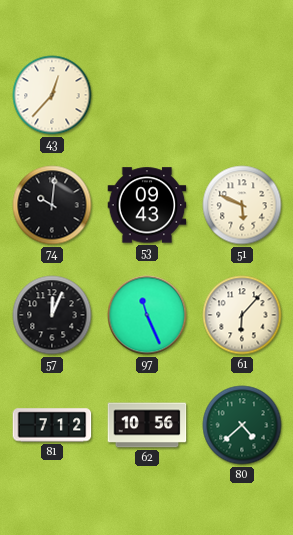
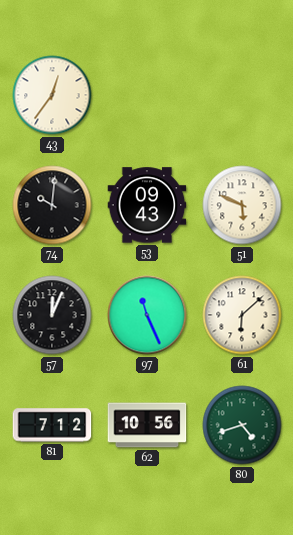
43: 12:37 -> 12:36 (52, 95)
61: 6:07 -> 6:08 (242, 315)
80: 4:38 -> 4:42 (242, 425)
